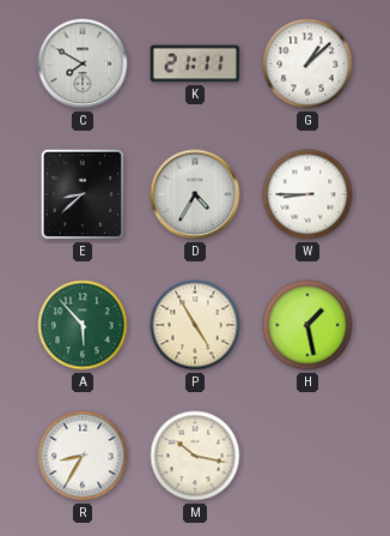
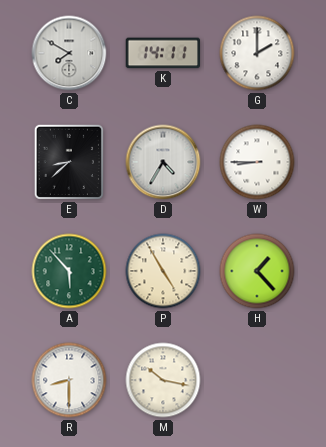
K: 21:11 -> 14:11 (163, 53)
G: 1:08 -> 2:00 (257, 53)
H: 1:28 -> 1:23 (257, 271)
R: 8:35 -> 8:30 (69, 380)
